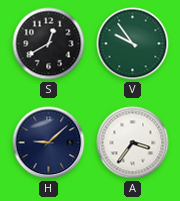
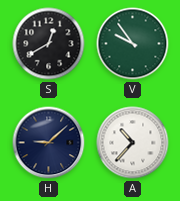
A: 3:36 -> 10:37 (133, 143)
